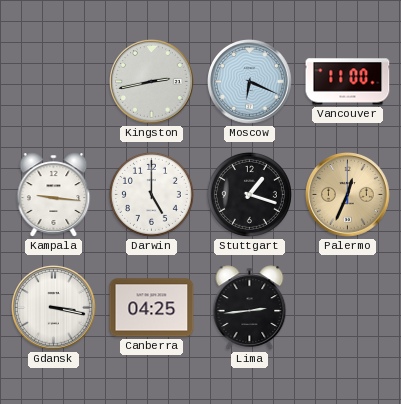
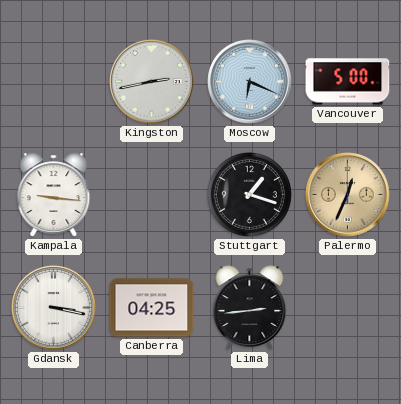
Vancouver: 11:00 -> 5:00 (348, 82)
Darwin: 5:00 -> none (151, 194)
